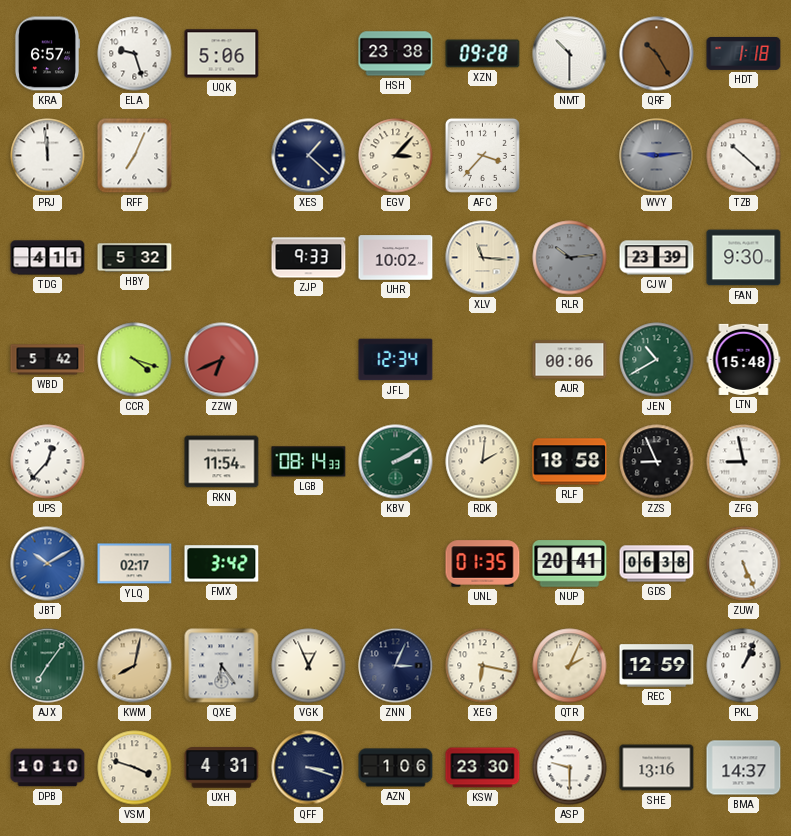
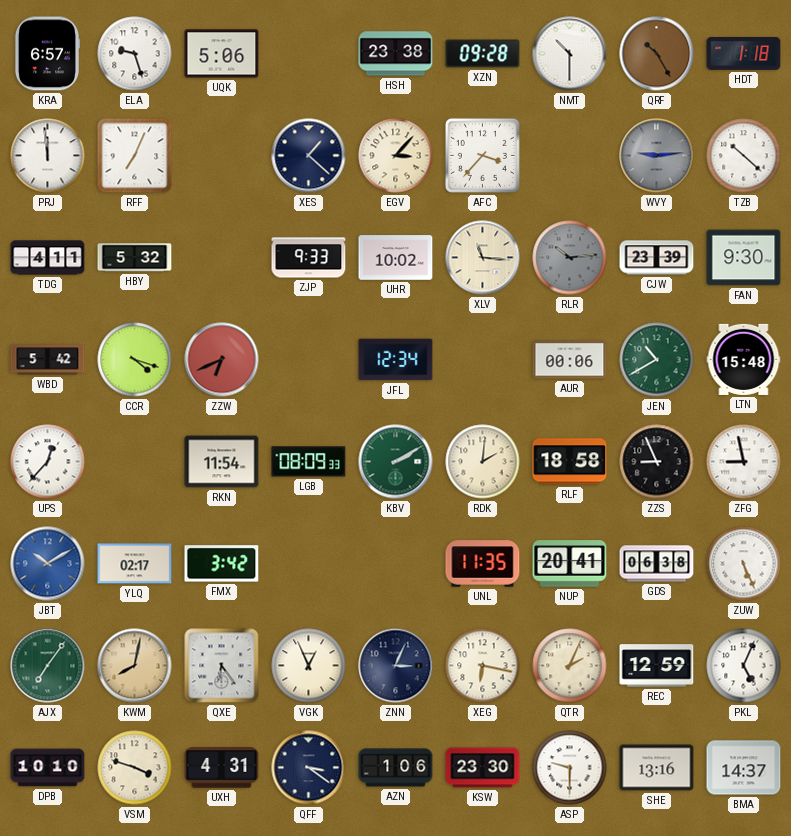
LGB: 08:14 -> 08:09 (309, 462)
UNL: 01:35 -> 11:35 (483, 564)
PKL: 1:04 -> 5:04 (744, 666)
QFF: 3:18 -> 3:21 (309, 768)
